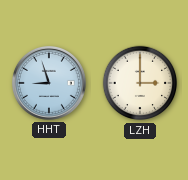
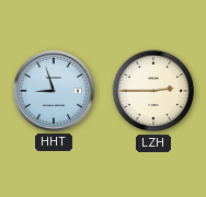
LZH: 3:00 -> 2:45 (153, 91)
